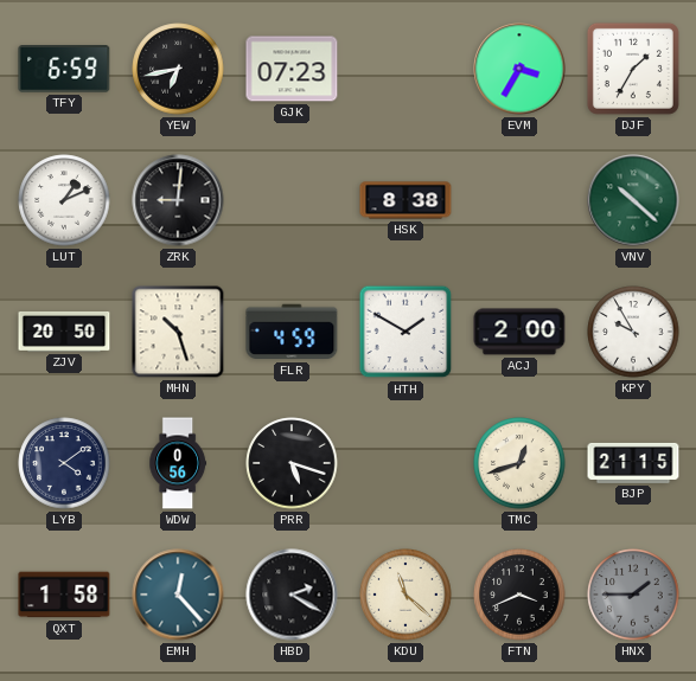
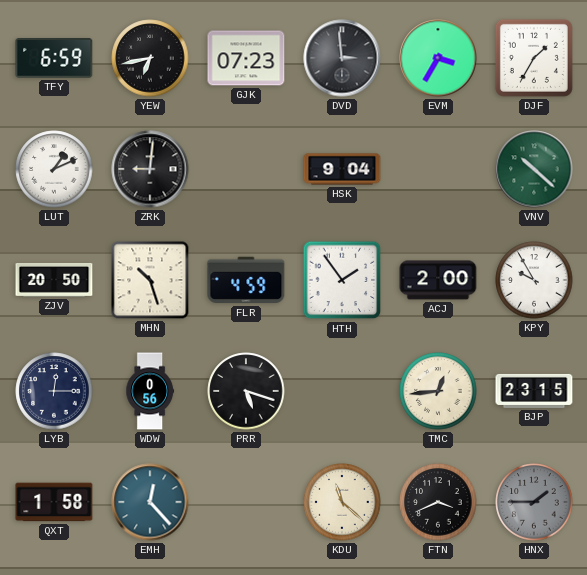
DVD: none -> 2:59 (342, 58)
HSK: 8:38 -> 9:04 (342, 169)
HTH: 1:50 -> 1:54 (342, 280)
LYB: 4:09 -> 12:15 (54, 391)
TMC: 12:42 -> 12:44 (438, 391)
BJP: 21:15 -> 23:15 (534, 391)
HBD: 2:20 -> none (292, 595)
